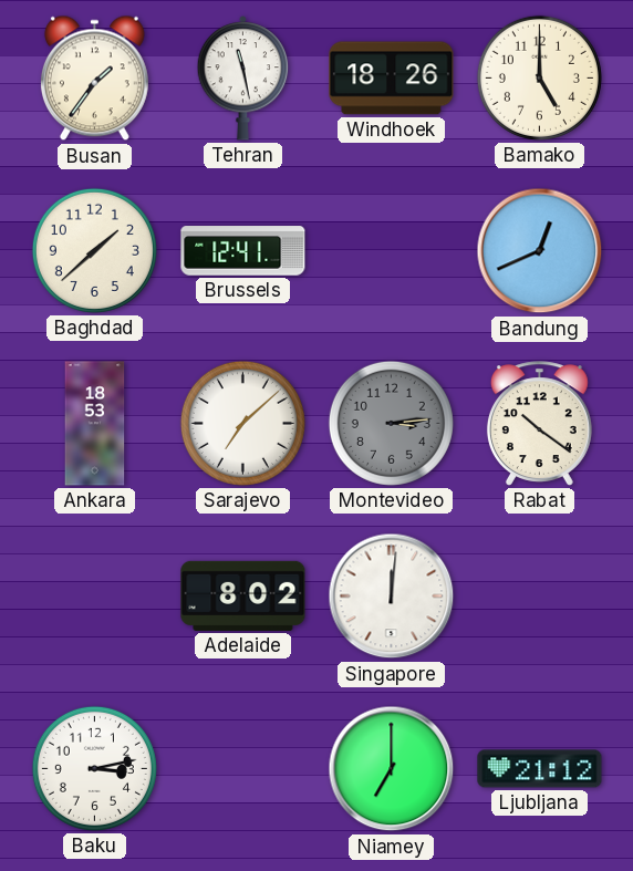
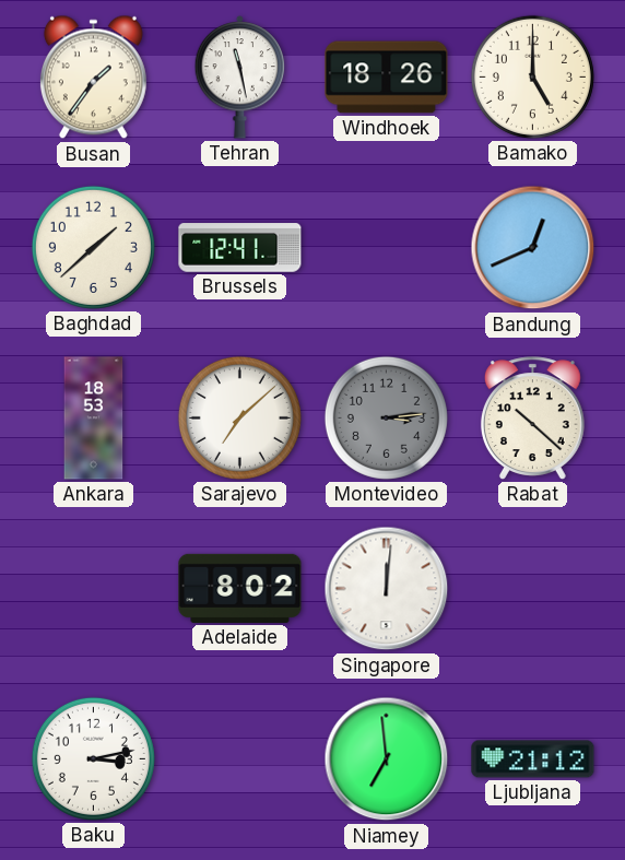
Rabat: 10:21 -> 10:22 (532, 419)
Niamey: 7:00 -> 6:59 (387, 759)
